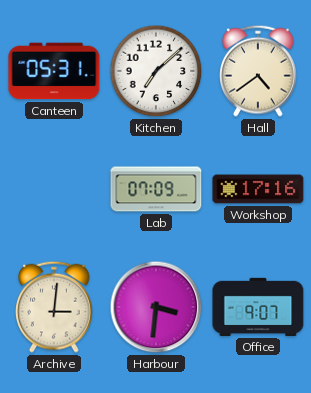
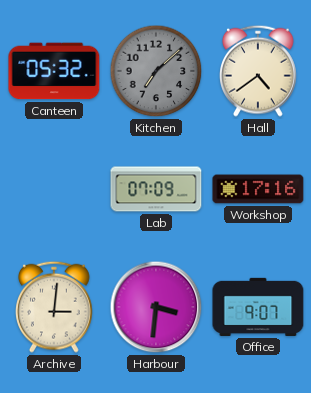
Canteen: 05:31 -> 05:32 (54, 71)
Kitchen dial: white -> grey (156, 71)
